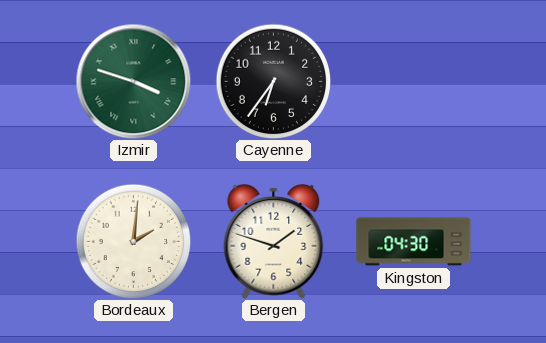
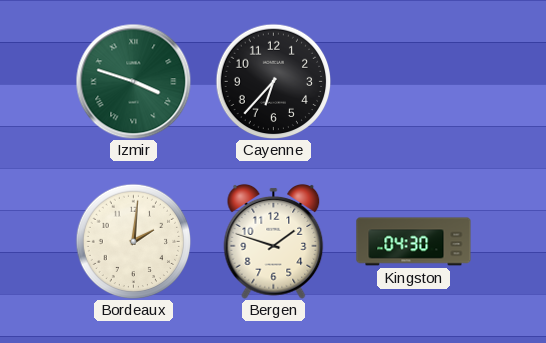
Cayenne: 6:36 -> 6:37 (273, 81)
